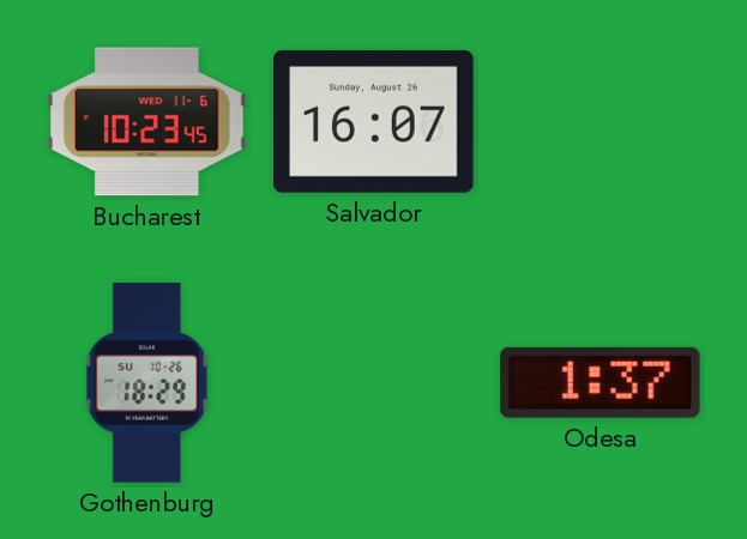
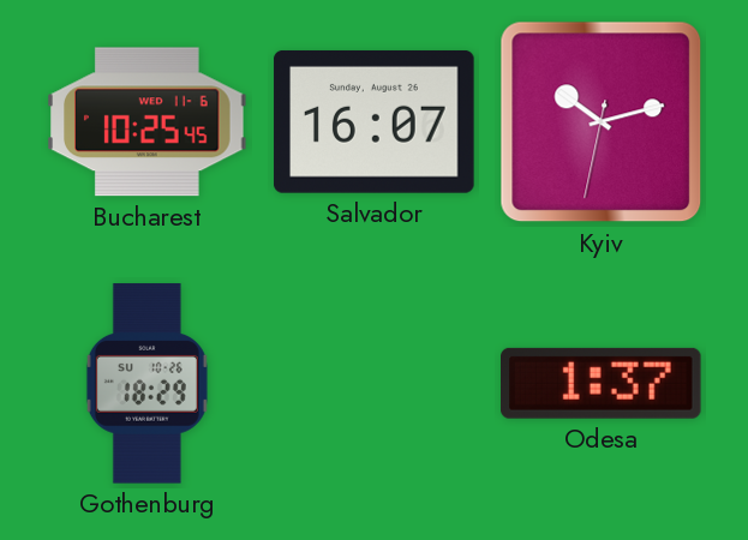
Bucharest: 10:23 -> 10:25 (148, 122)
Kyiv: none -> 10:12 (602, 122)
